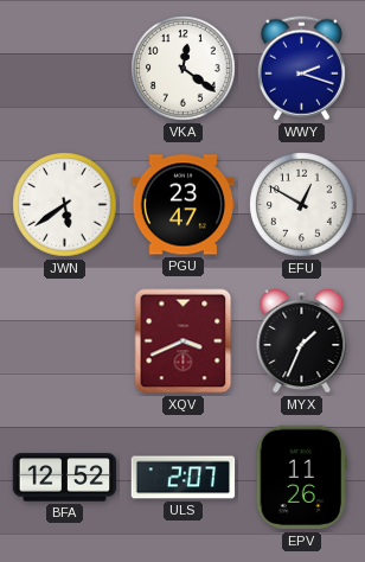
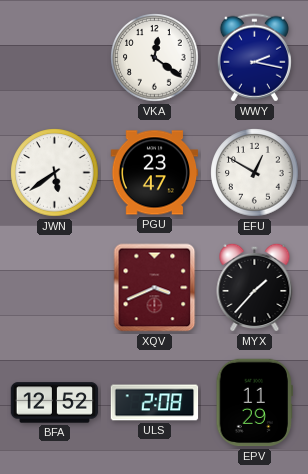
WWY: 2:18 -> 2:17 (254, 58)
MYX: 1:34 -> 1:37 (255, 287)
ULS: 2:07 -> 2:08 (155, 403)
EPV: 11:26 -> 11:29 (254, 403)
